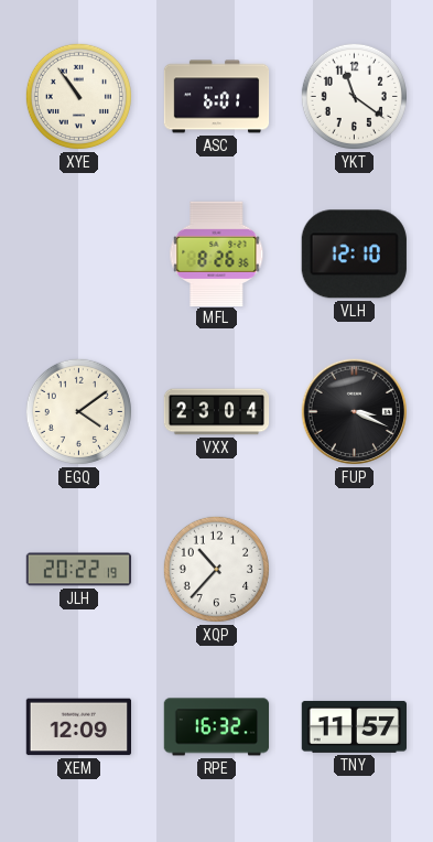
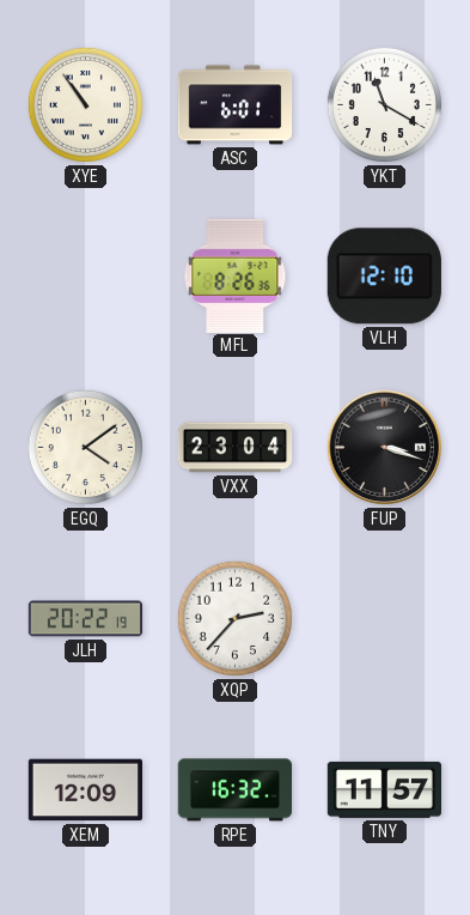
YKT: 11:21 -> 11:20 (384, 104)
FUP: 3:19 -> 3:18 (385, 448)
XQP: 10:37 -> 2:37 (234, 618)
